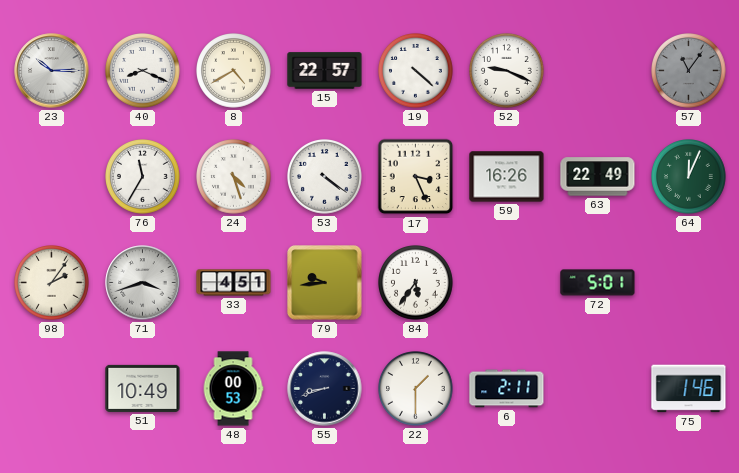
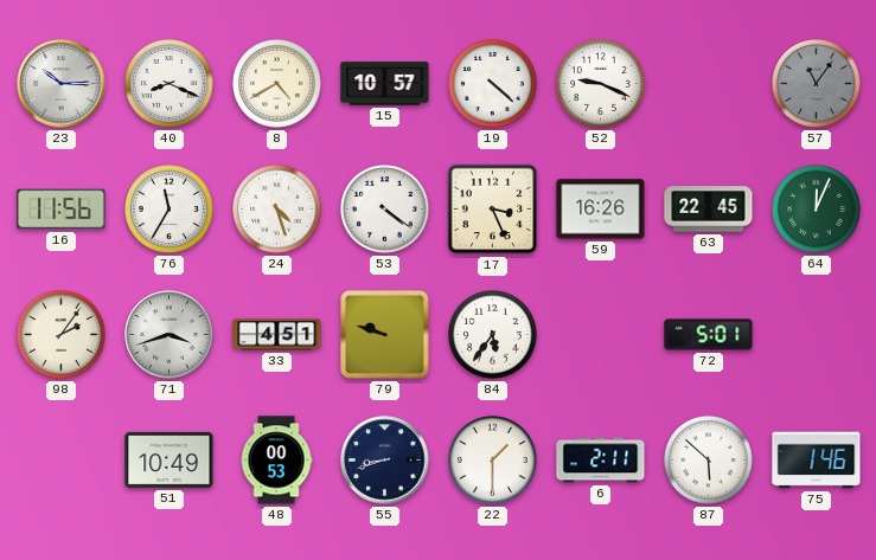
15: 22:57 -> 10:57 (385, 84)
16: none -> 11:56 (62, 210)
63: 22:49 -> 22:45 (709, 210)
79: 9:44 -> 9:48 (385, 335)
87: none -> 5:52 (709, 461)
